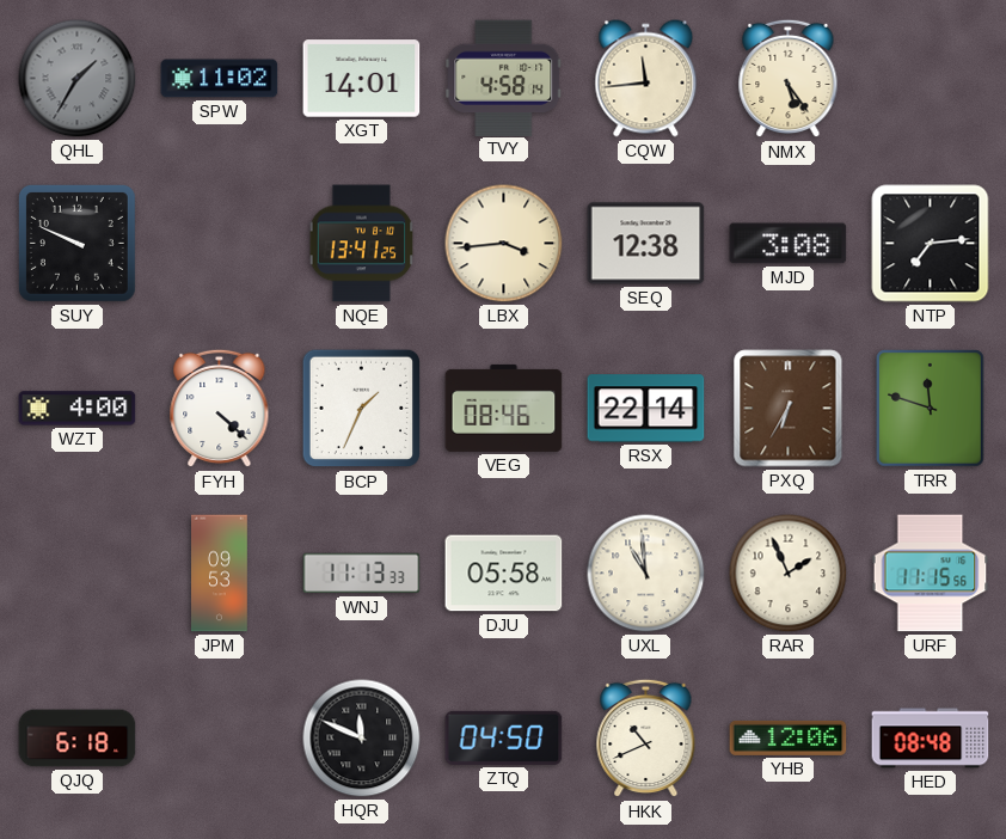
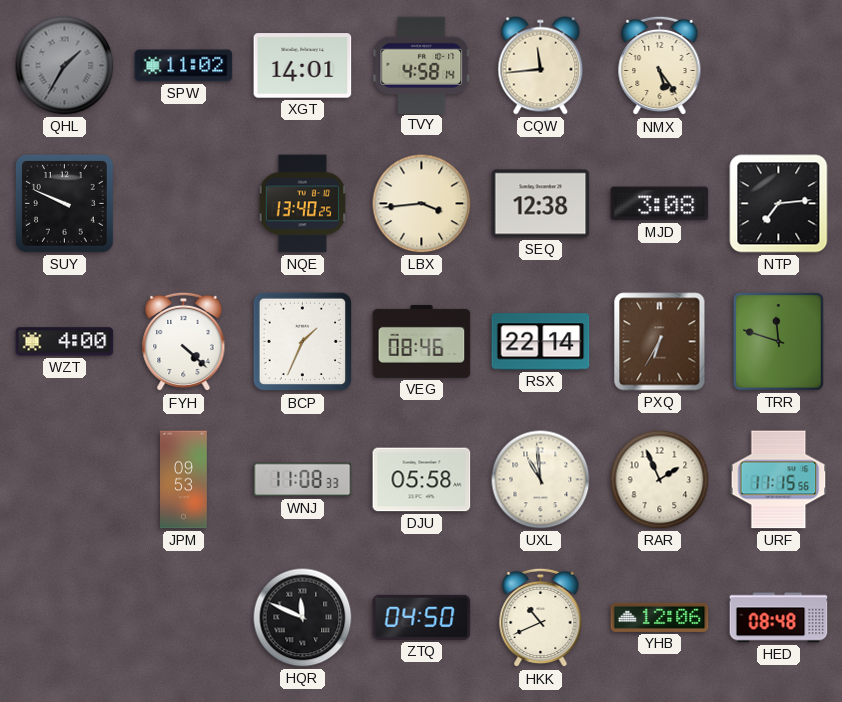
NQE: 13:41 -> 13:40 (303, 204)
WNJ: 11:13 -> 11:08 (303, 480)
QJQ: 6:18 -> none (78, 739)
